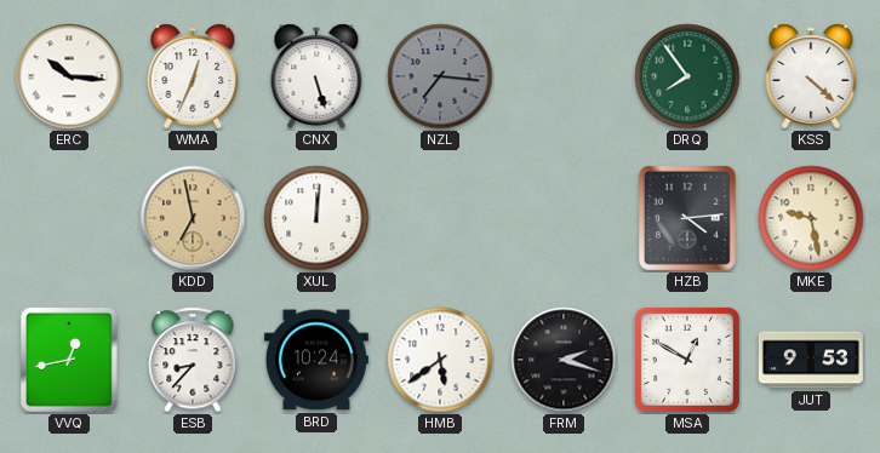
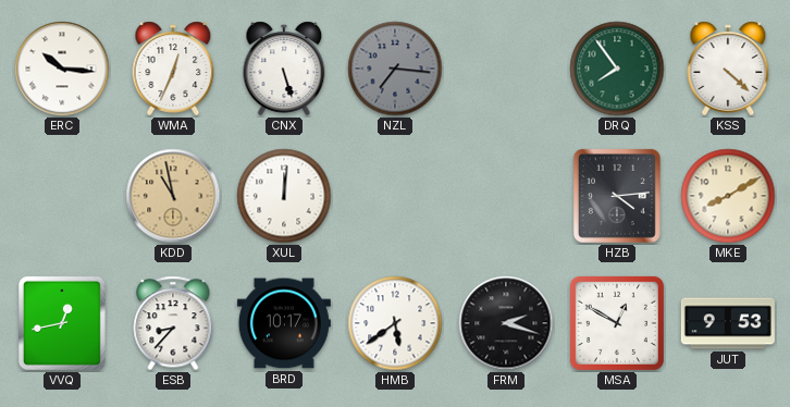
KDD: 6:58 -> 10:58 (173, 196)
MKE: 9:28 -> 8:10 (728, 196)
BRD: 10:24 -> 10:17 (284, 323)
